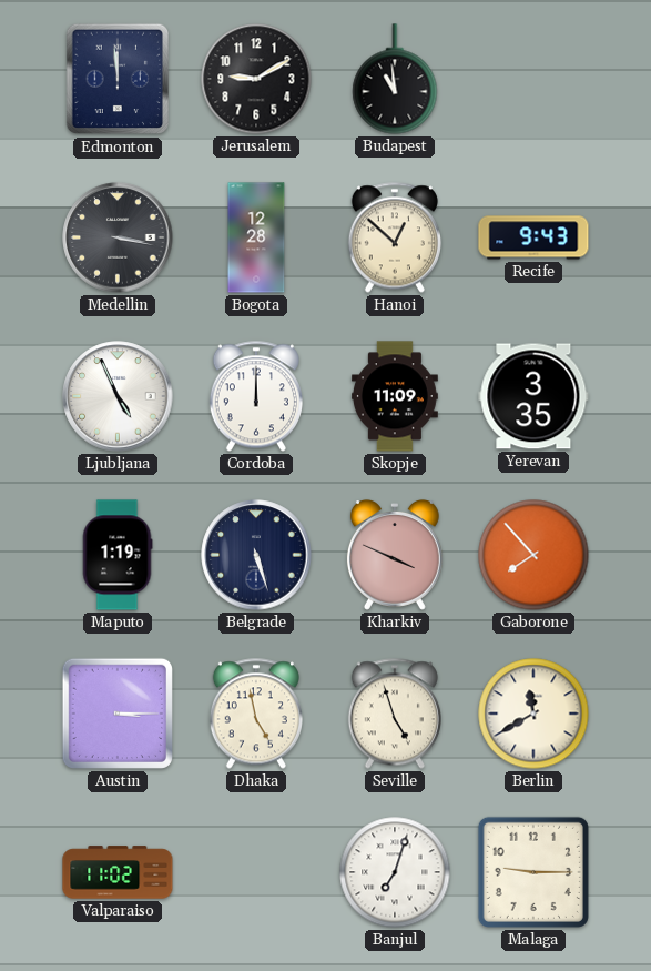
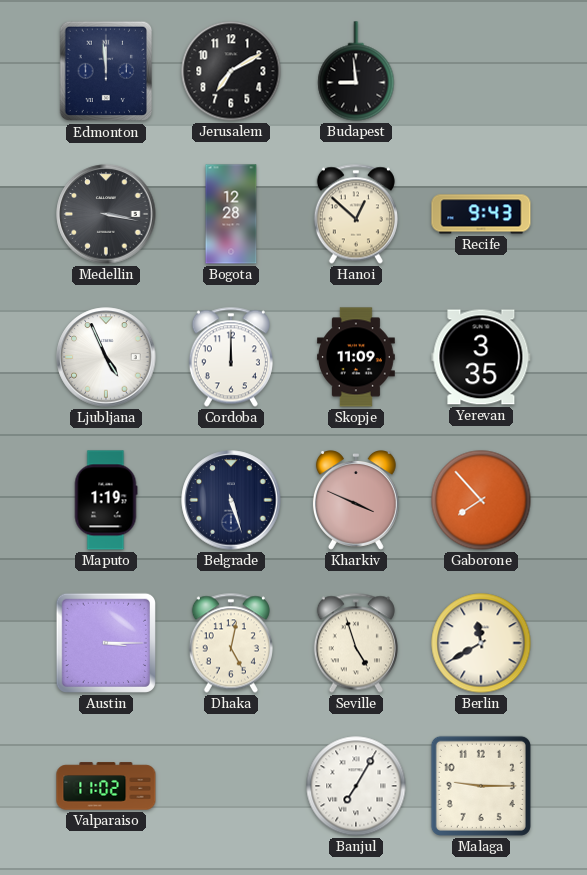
Jerusalem: 9:10 -> 7:10 (231, 71)
Budapest: 10:59 -> 8:59 (356, 71)
Dhaka: 4:58 -> 5:02 (231, 643)
Banjul: 7:03 -> 7:05 (356, 786)
